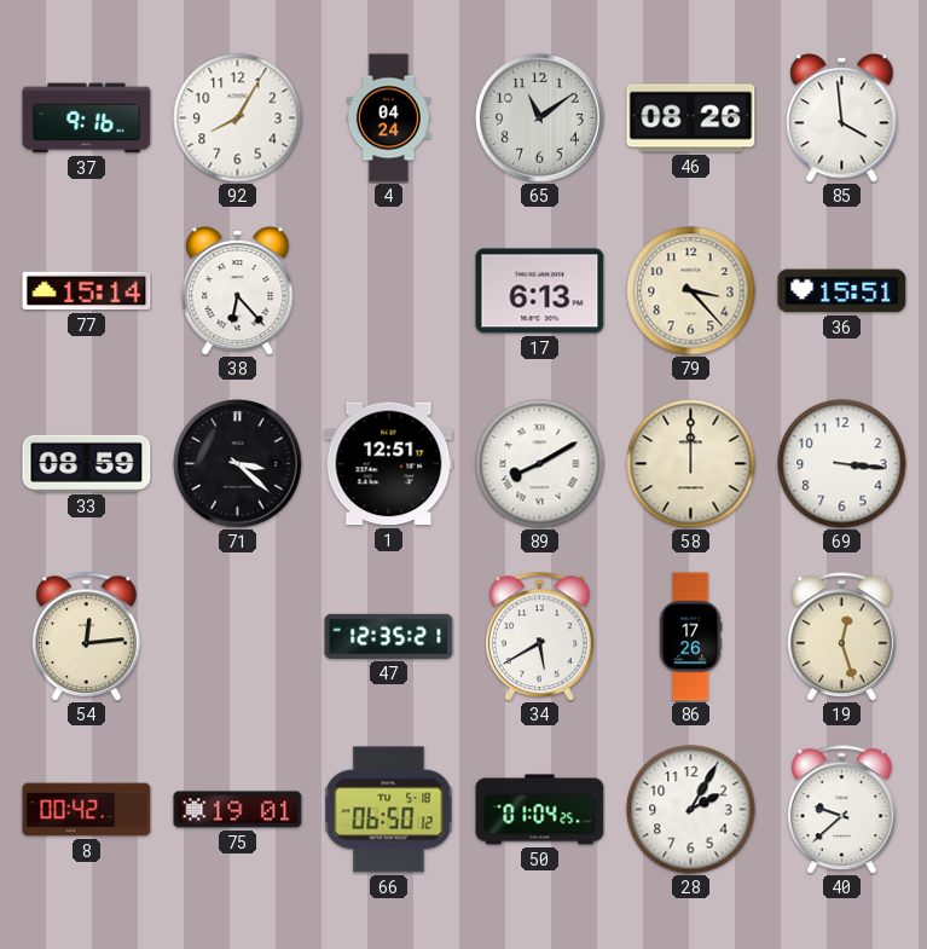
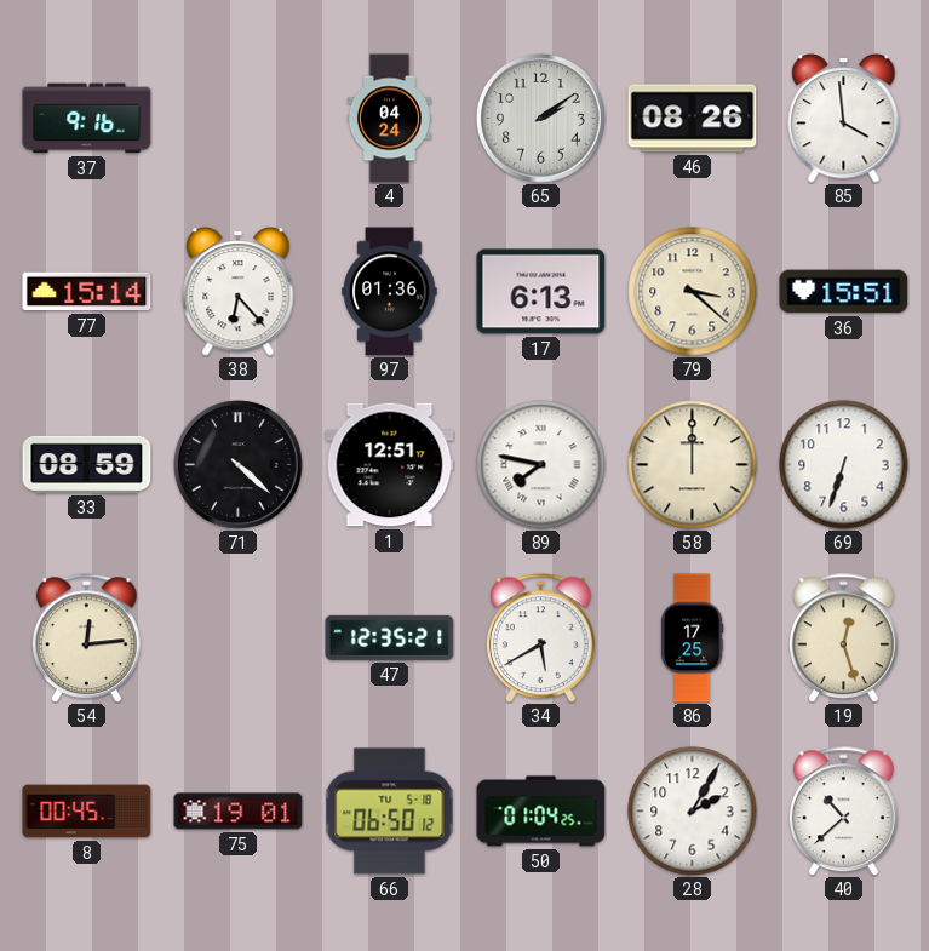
92: 8:05 -> none (238, 118)
65: 11:09 -> 2:09 (541, 119)
97: none -> 01:36 (390, 292)
79: 3:23 -> 3:22 (693, 292)
71: 3:22 -> 4:22 (239, 465)
89: 8:10 -> 7:47 (541, 465)
69: 3:16 -> 6:33 (844, 465)
86: 17:26 -> 17:25 (692, 638)
8: 00:42 -> 00:45 (87, 812)
40: 9:38 -> 10:38 (843, 812)
